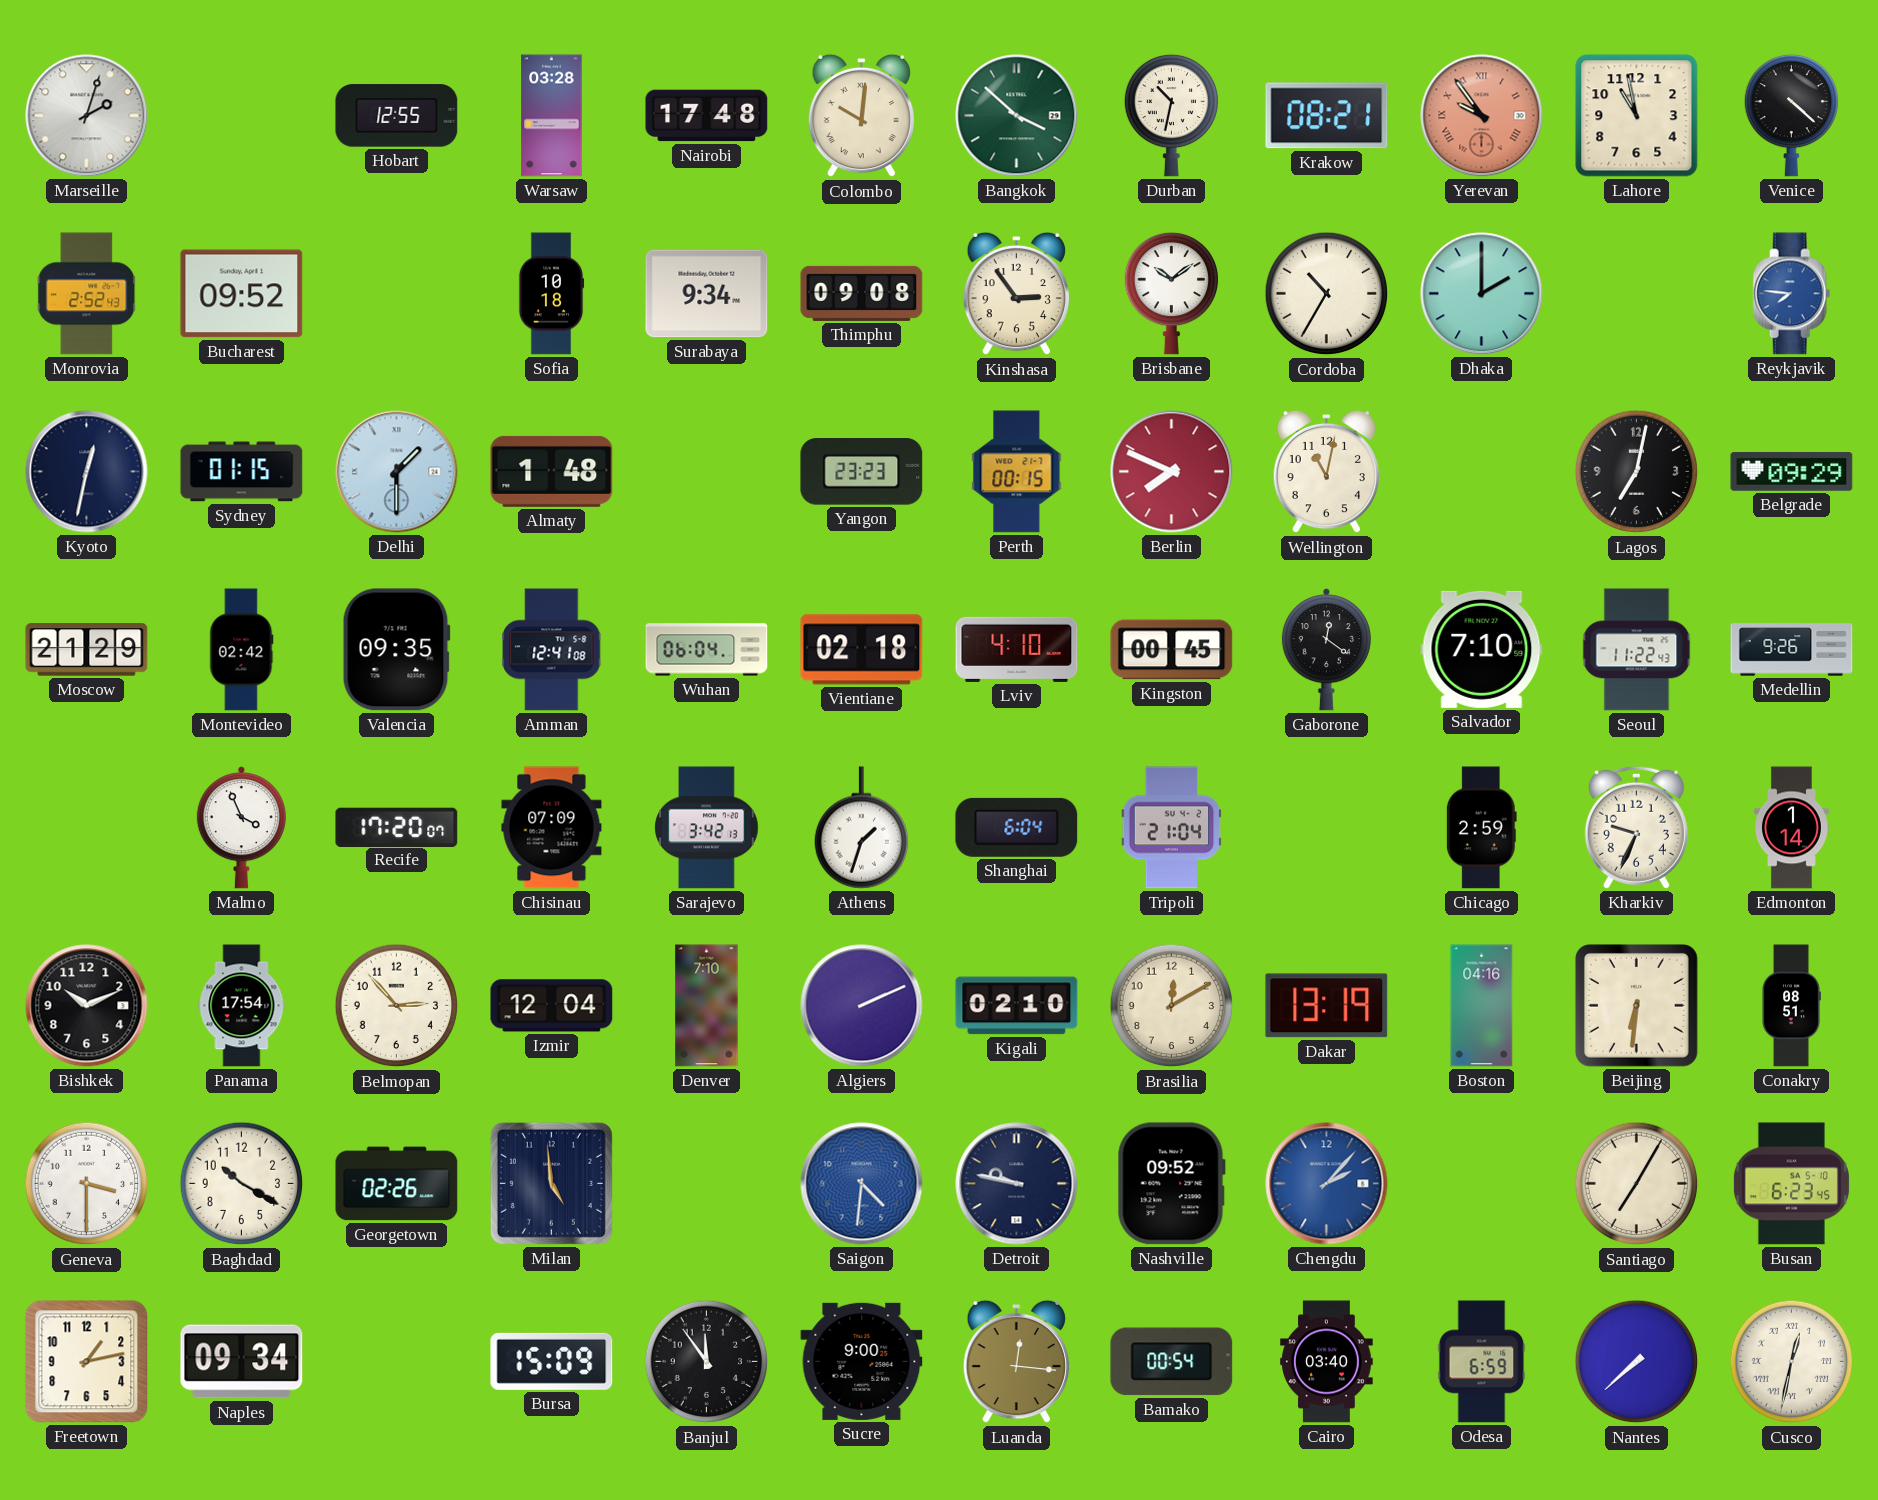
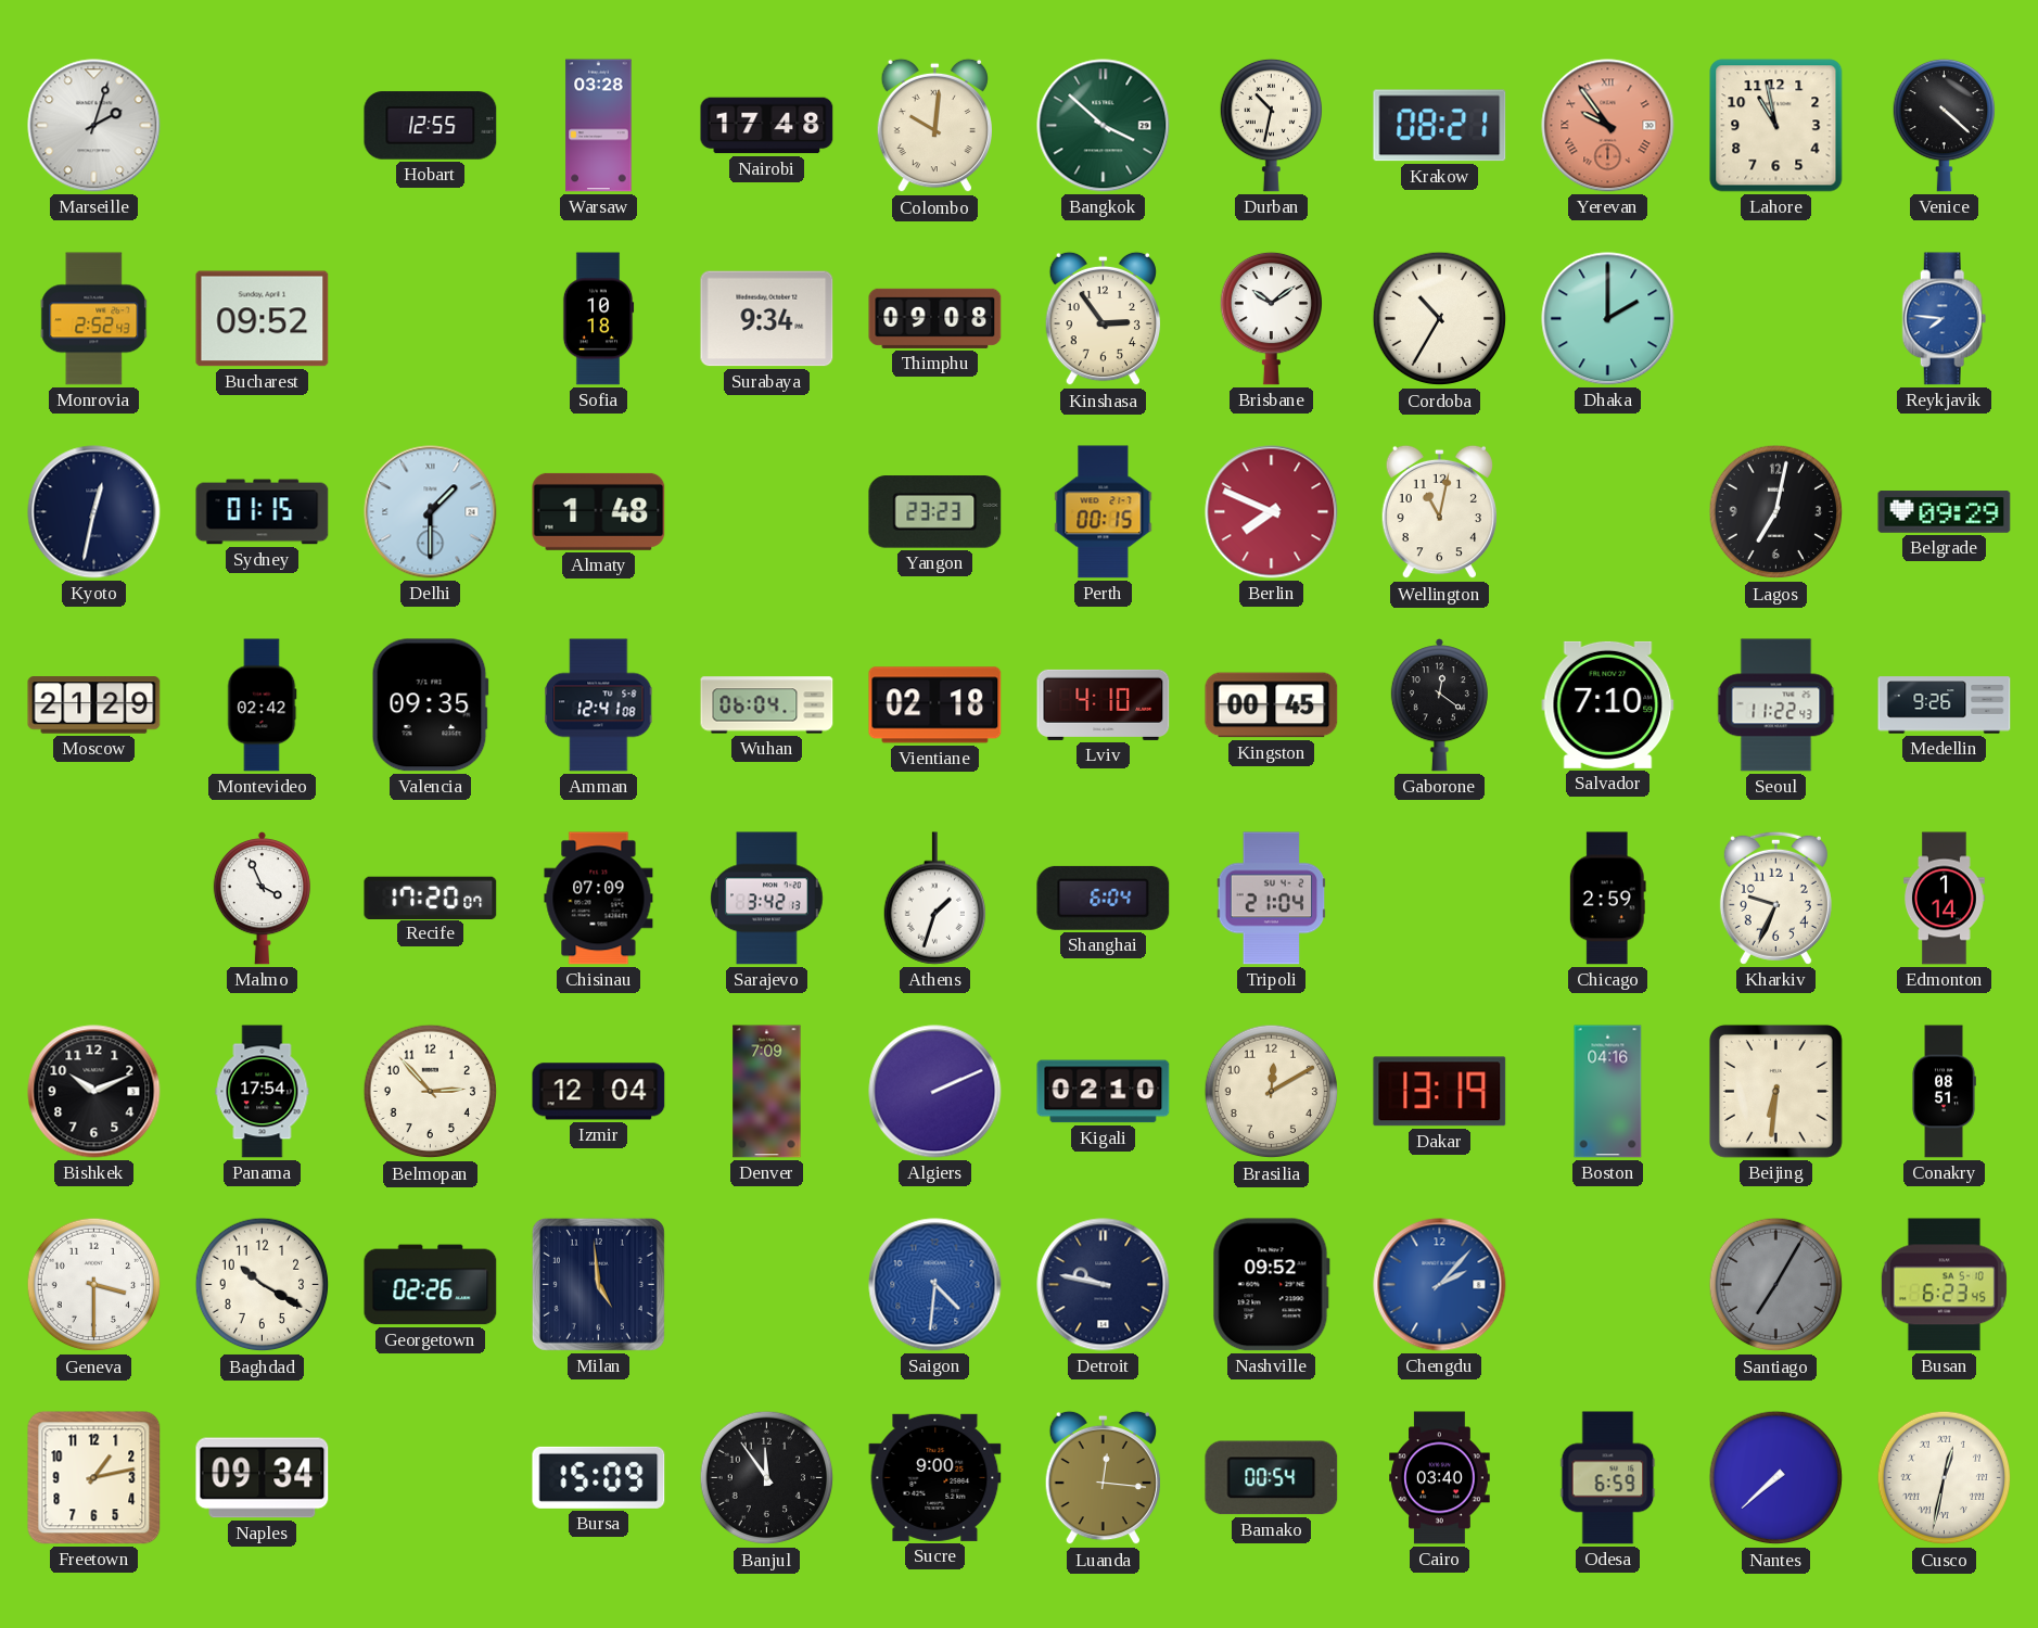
Denver: 7:10 -> 7:09 (767, 1092)
Santiago dial: cream -> grey (1776, 1285)
